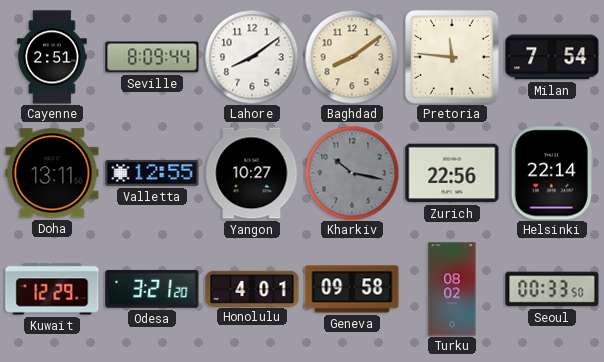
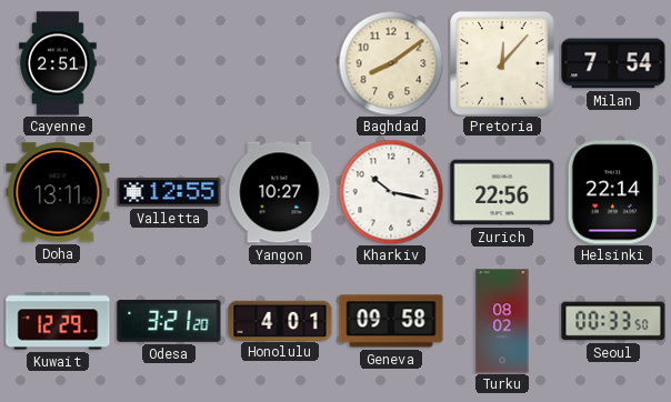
Seville: 8:09 -> none (152, 57)
Lahore: 8:09 -> none (252, 57)
Pretoria: 11:46 -> 12:07 (503, 64)
Kharkiv dial: grey -> white (391, 192)
